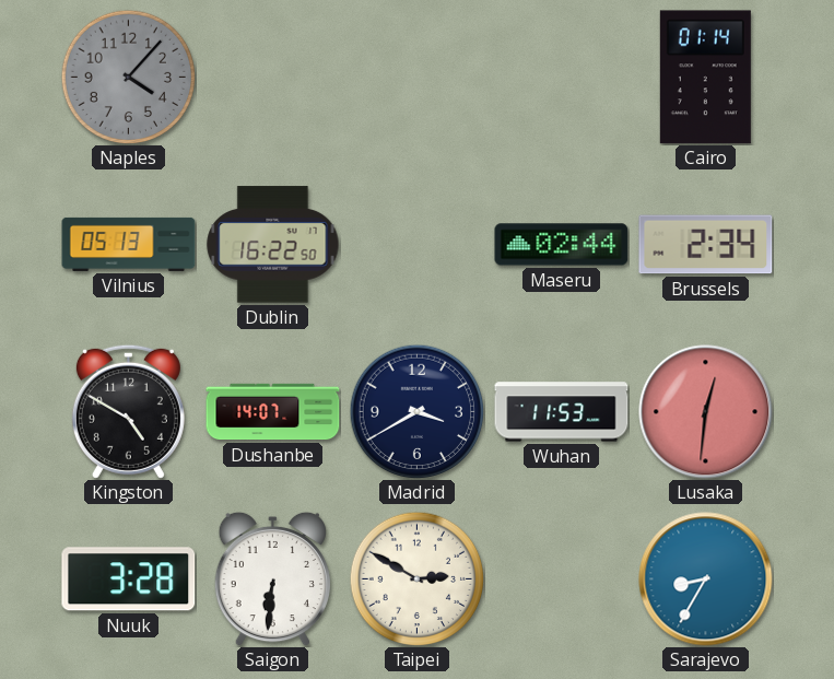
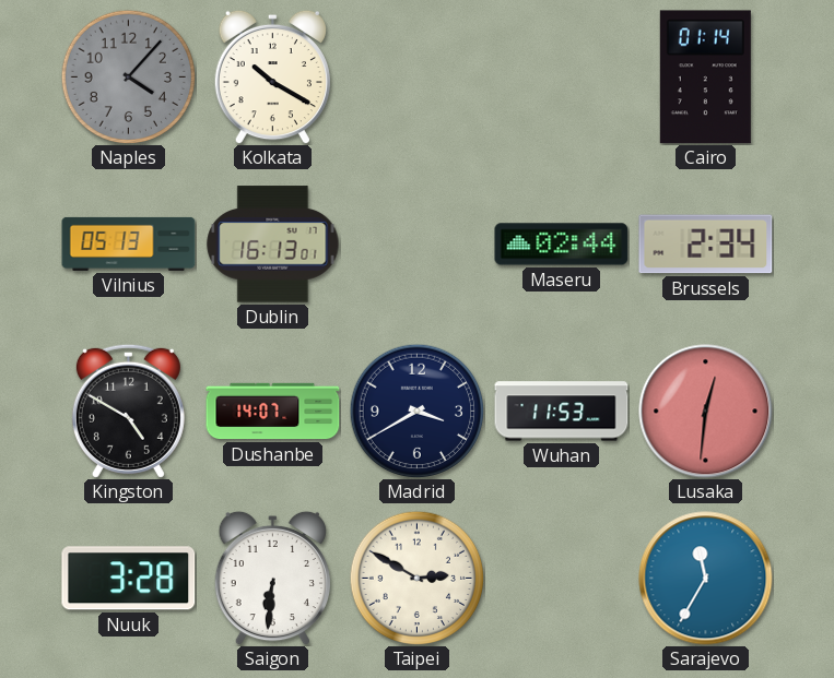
Kolkata: none -> 10:20 (272, 76)
Dublin: 16:22 -> 16:13 (273, 245)
Sarajevo: 8:35 -> 11:35 (706, 579)
